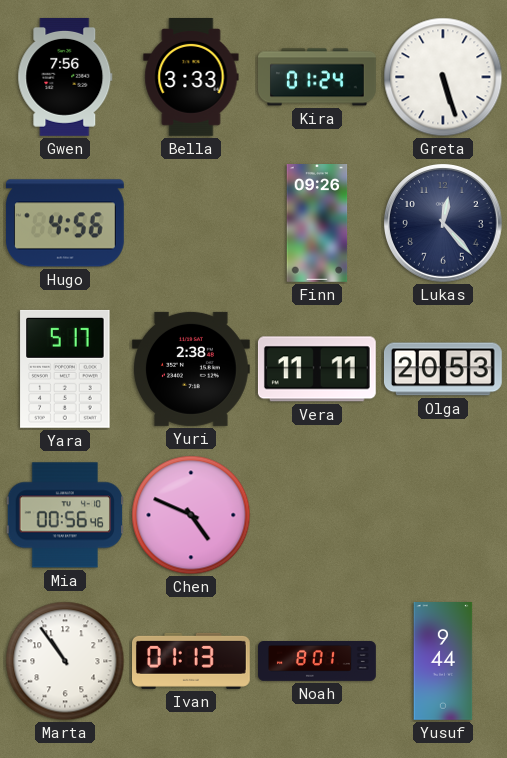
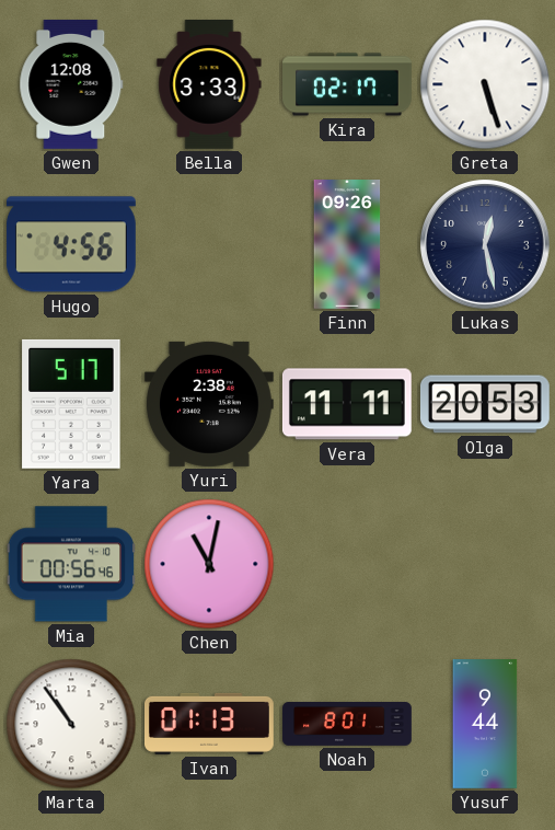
Gwen: 7:56 -> 12:08 (71, 84)
Kira: 01:24 -> 02:17 (348, 84)
Lukas: 12:23 -> 12:28 (485, 244)
Chen: 4:49 -> 11:02 (209, 564)
